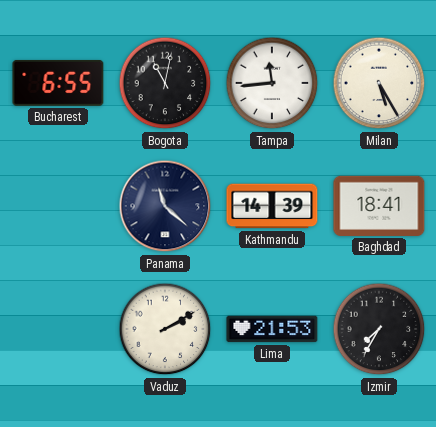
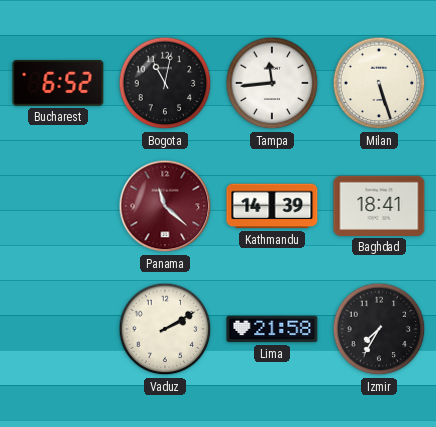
Bucharest: 6:55 -> 6:52 (58, 83)
Milan: 5:25 -> 5:27 (379, 83)
Panama dial: navy -> burgundy (165, 206)
Lima: 21:53 -> 21:58 (272, 329)
